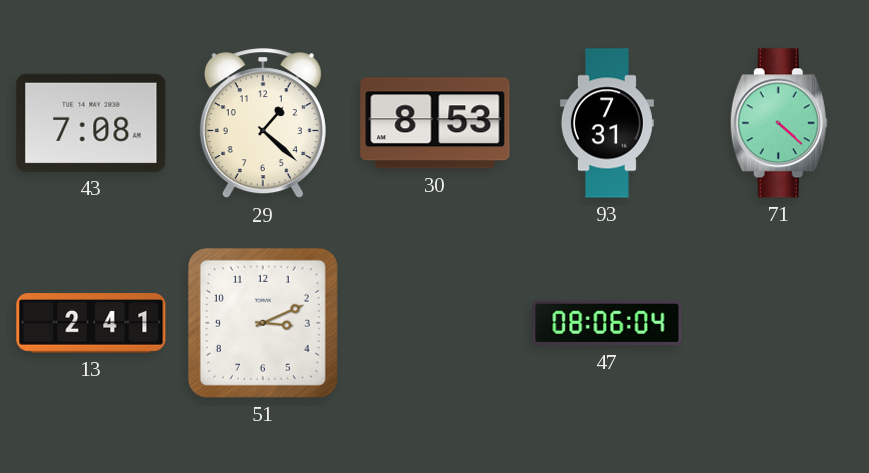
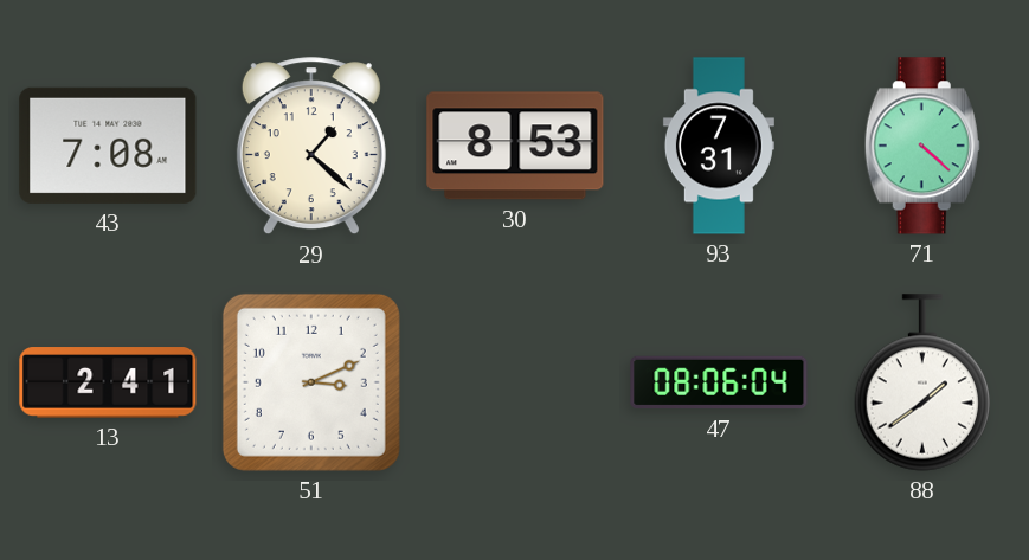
88: none -> 1:39 (922, 382)
